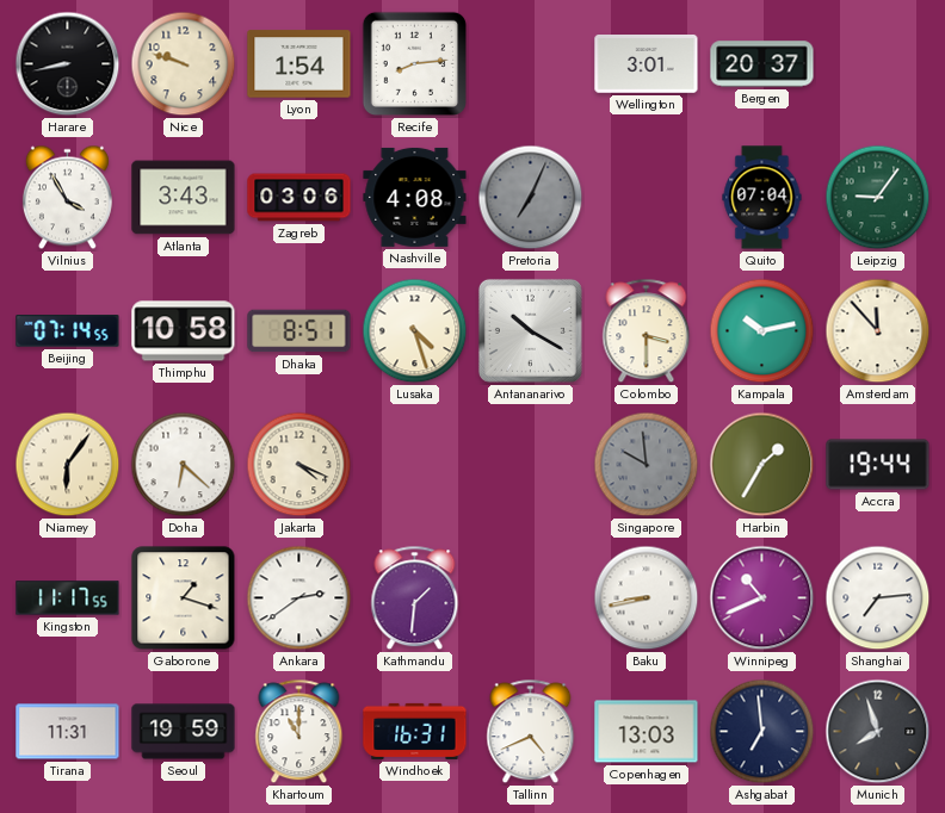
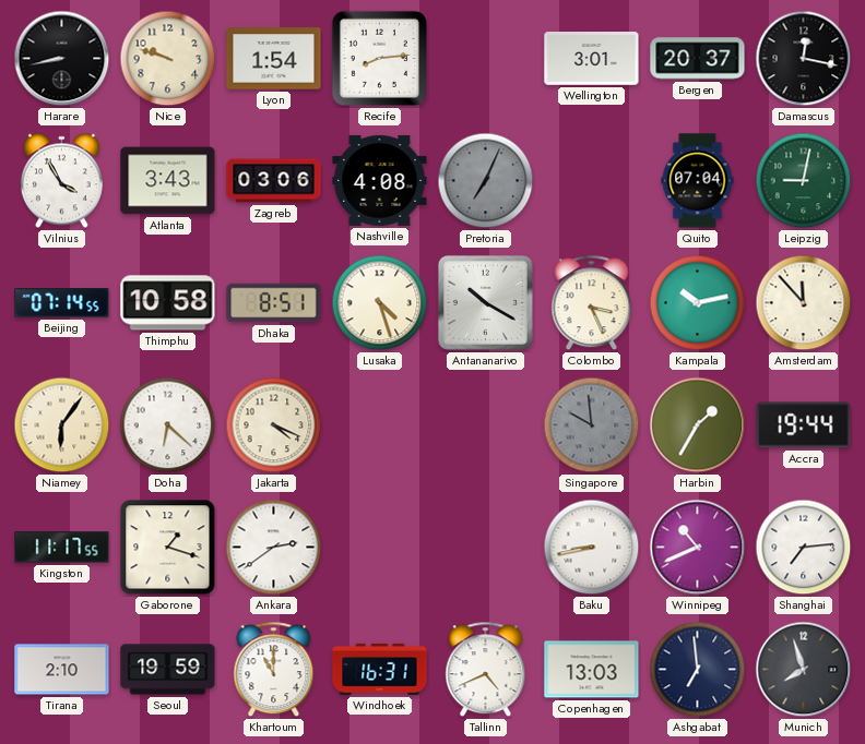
Damascus: none -> 12:17 (804, 59)
Leipzig: 9:06 -> 9:02 (804, 181)
Colombo: 3:30 -> 3:26 (592, 303)
Kathmandu: 1:31 -> none (415, 598)
Tirana: 11:31 -> 2:10 (62, 670)
